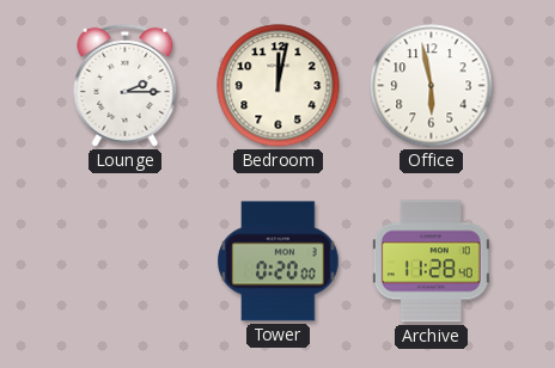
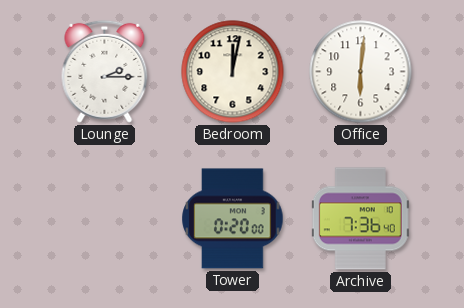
Office: 5:58 -> 6:01 (361, 72)
Archive: 11:28 -> 7:36 (360, 219)
